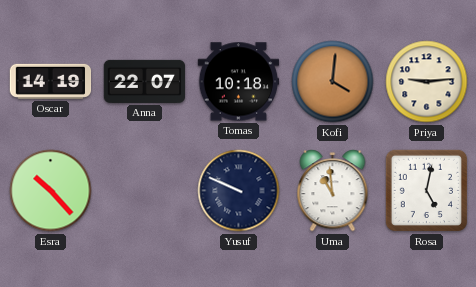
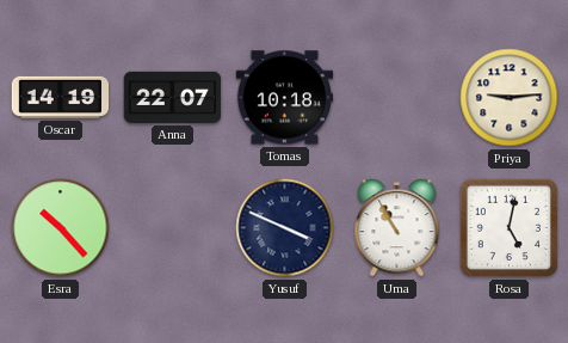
Kofi: 4:01 -> none (333, 82)
Yusuf: 9:49 -> 3:49 (285, 228)
Uma: 10:59 -> 10:55 (397, 228)
